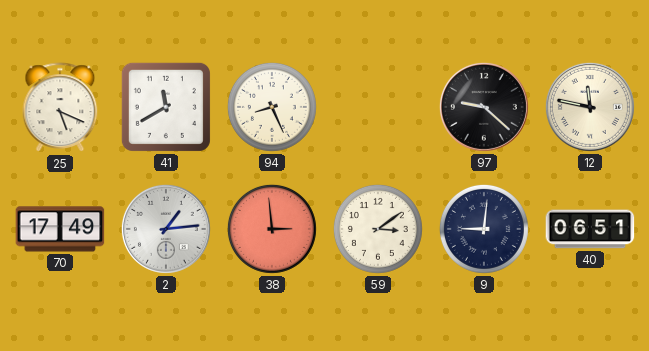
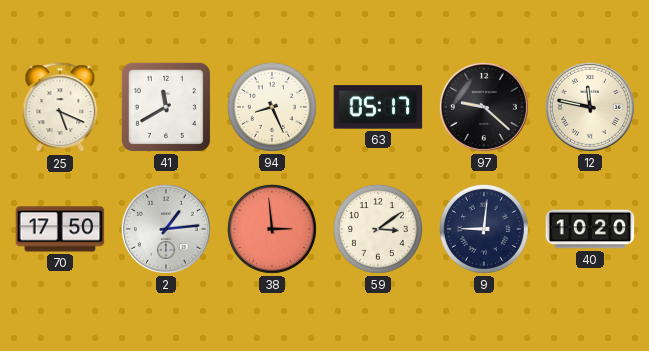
63: none -> 05:17 (378, 107)
70: 17:49 -> 17:50 (60, 229)
40: 06:51 -> 10:20 (590, 229)
